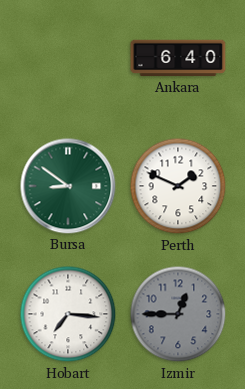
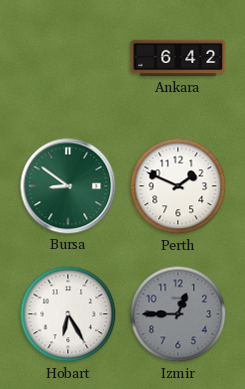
Ankara: 6:40 -> 6:42 (178, 58)
Hobart: 7:16 -> 6:25 (68, 314)
